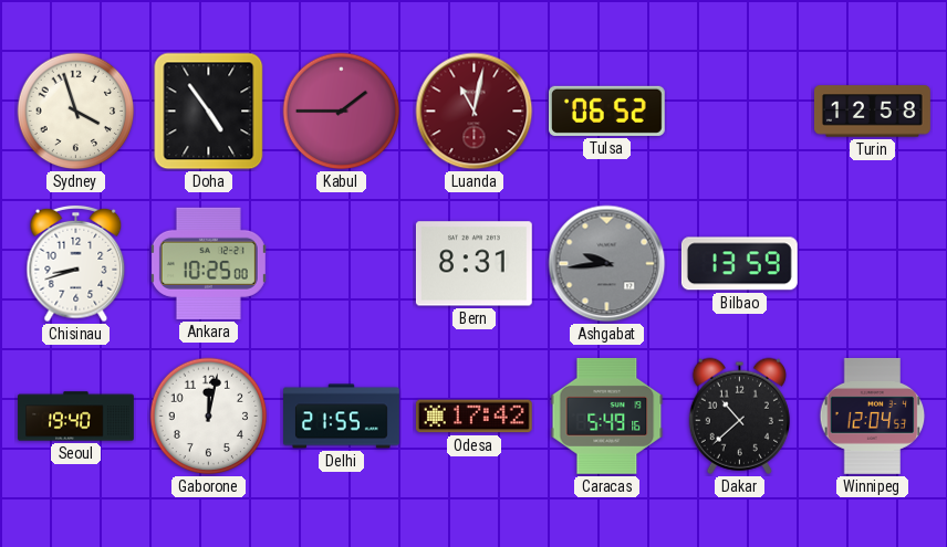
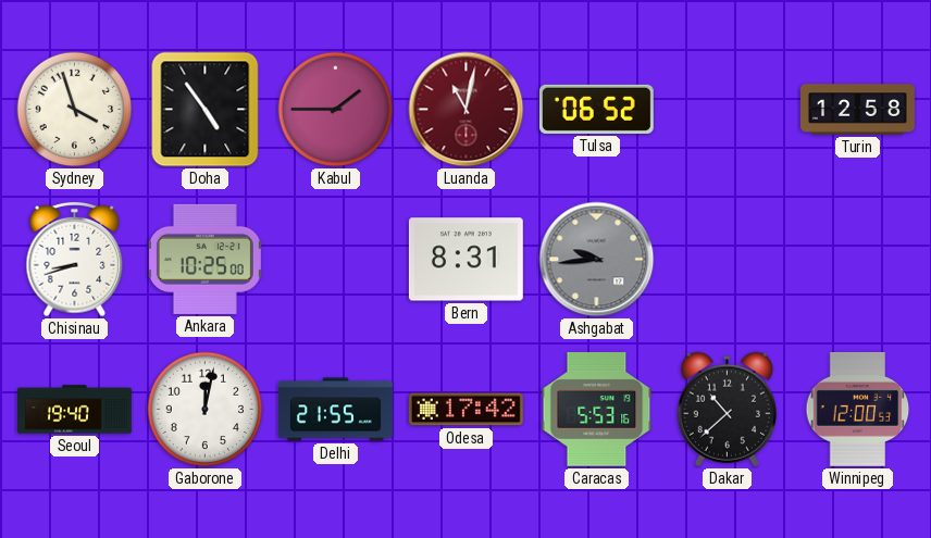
Bilbao: 13:59 -> none (739, 264)
Caracas: 5:49 -> 5:53 (597, 409)
Winnipeg: 12:04 -> 12:00 (858, 409)
